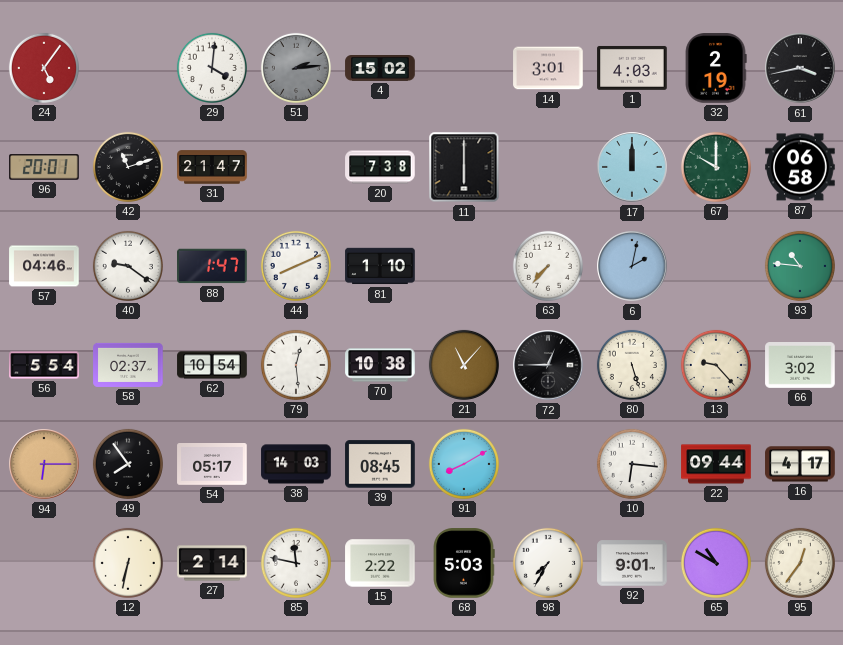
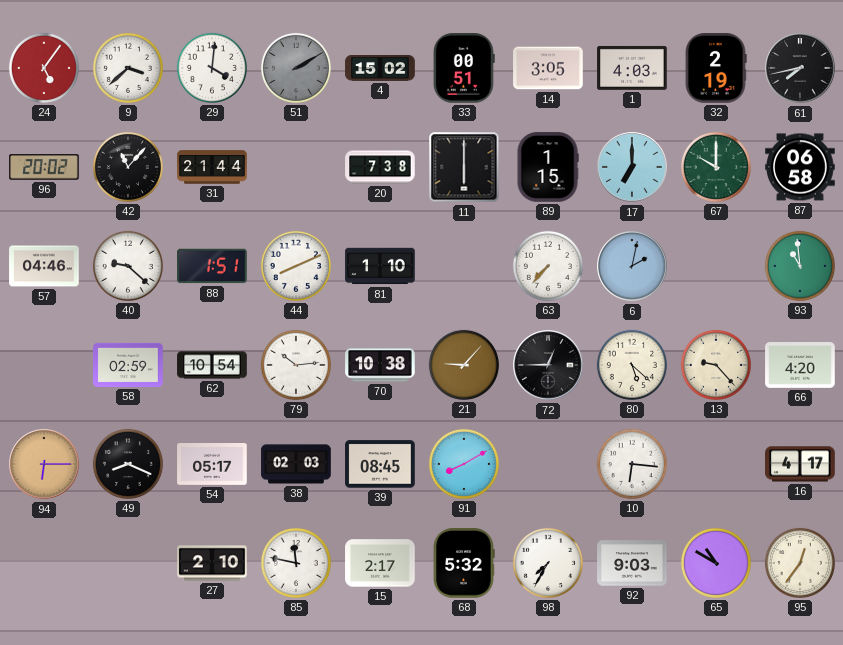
9: none -> 3:38 (128, 68)
51: 2:14 -> 2:10 (296, 68)
33: none -> 00:51 (464, 68)
14: 3:01 -> 3:05 (548, 68)
61: 3:43 -> 7:43 (800, 68)
96: 20:01 -> 20:02 (44, 167)
42: 11:12 -> 11:07 (128, 167)
31: 21:47 -> 21:44 (212, 167)
89: none -> 1:15 (548, 167)
17: 12:00 -> 7:00 (632, 167)
40: 9:21 -> 9:22 (128, 266)
88: 1:47 -> 1:51 (212, 266)
93: 10:46 -> 10:59 (800, 266)
56: 5:54 -> none (44, 365)
58: 02:37 -> 02:59 (128, 365)
79: 12:29 -> 10:14 (296, 365)
21: 11:07 -> 9:07 (464, 365)
80: 5:27 -> 5:22 (632, 365)
66: 3:02 -> 4:20 (800, 366)
49: 7:54 -> 8:19 (128, 464)
38: 14:03 -> 02:03 (296, 464)
22: 09:44 -> none (716, 464)
12: 6:32 -> none (128, 563)
27: 2:14 -> 2:10 (212, 563)
15: 2:22 -> 2:17 (380, 563)
68: 5:03 -> 5:32 (464, 563)
92: 9:01 -> 9:03 (632, 563)
